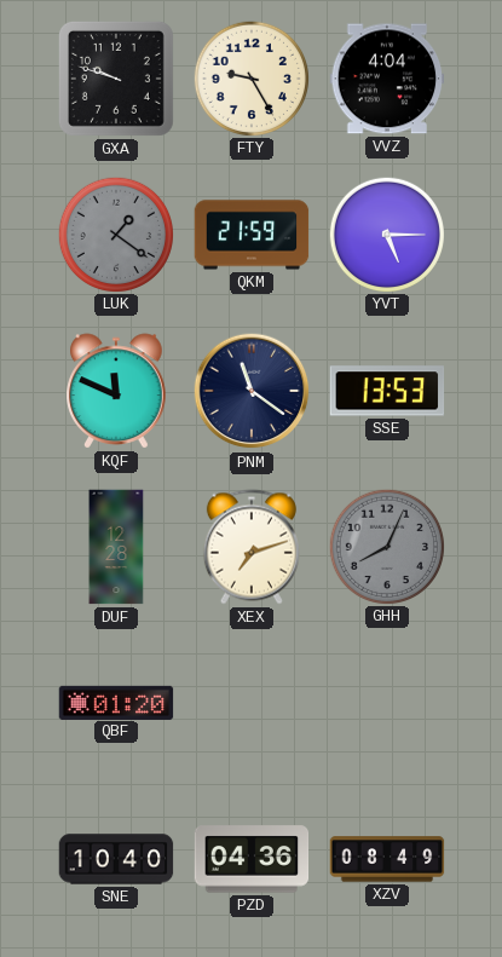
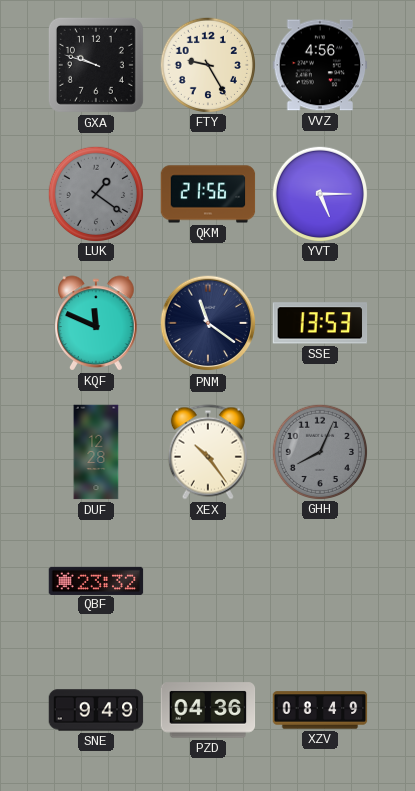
VVZ: 4:04 -> 4:56 (320, 65)
QKM: 21:59 -> 21:56 (208, 194)
XEX: 7:12 -> 10:24 (208, 452)
QBF: 01:20 -> 23:32 (96, 580)
SNE: 10:40 -> 9:49 (96, 710)
